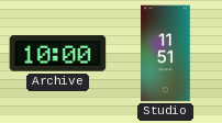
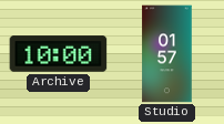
Studio: 11:51 -> 01:57 (167, 54)
